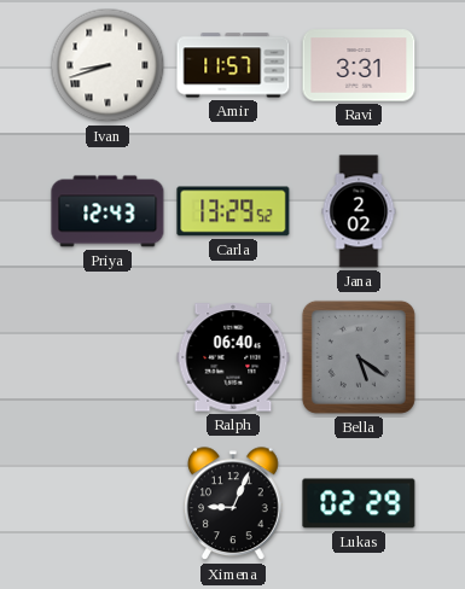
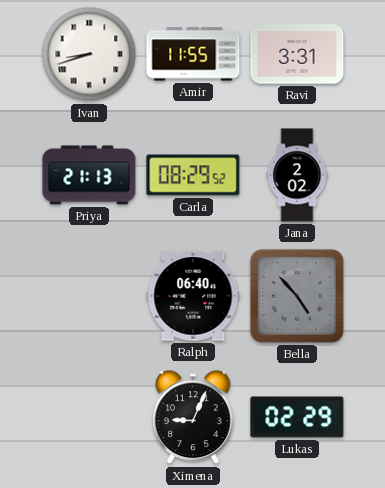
Amir: 11:57 -> 11:55 (193, 54)
Priya: 12:43 -> 21:13 (89, 175)
Carla: 13:29 -> 08:29 (193, 175)
Bella: 5:21 -> 4:53 (297, 296)
